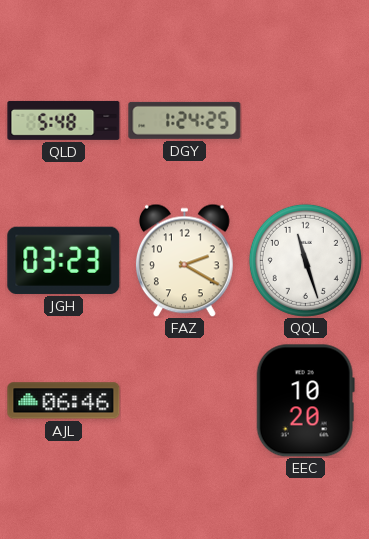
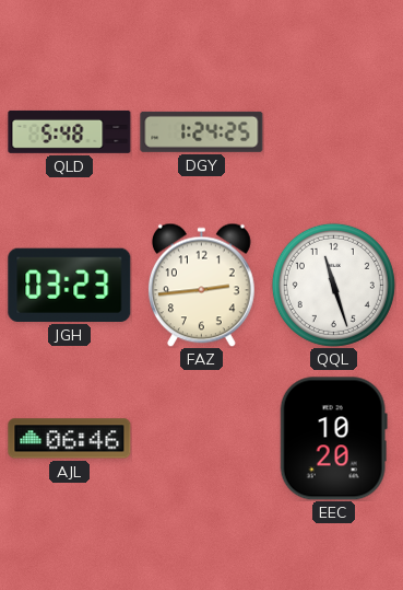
FAZ: 2:20 -> 2:44 (201, 285)
